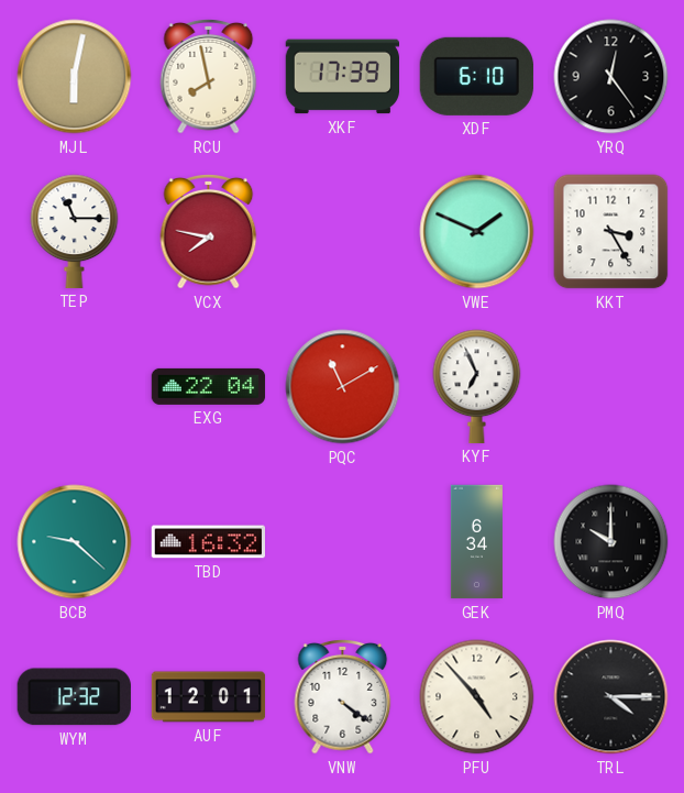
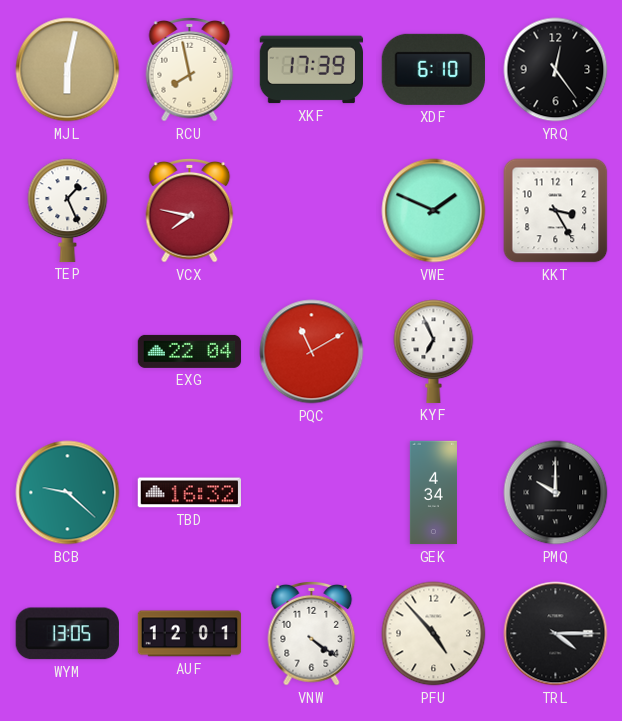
TEP: 11:15 -> 1:26 (68, 210)
GEK: 6:34 -> 4:34 (433, 493)
WYM: 12:32 -> 13:05 (67, 634)
